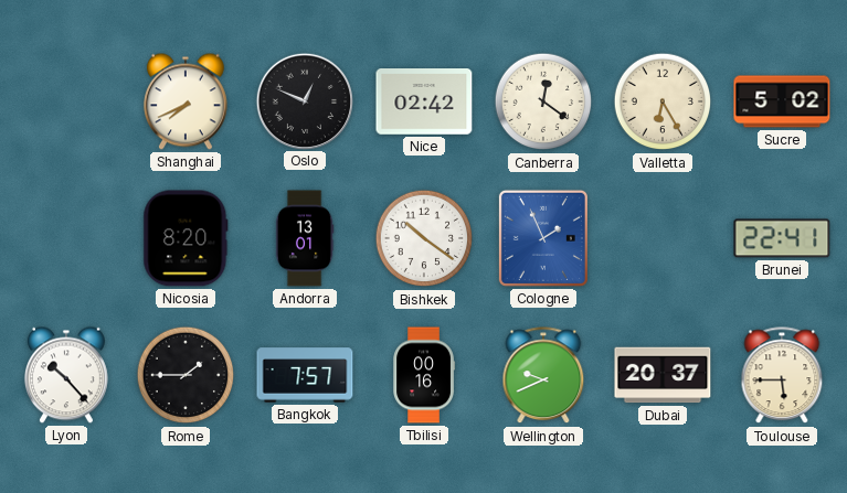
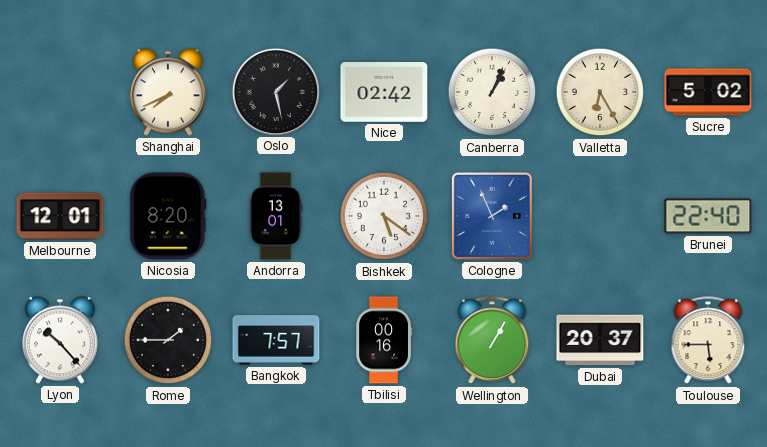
Oslo: 12:49 -> 1:28 (275, 91)
Canberra: 12:21 -> 1:04 (492, 92)
Melbourne: none -> 12:01 (60, 216)
Bishkek: 10:21 -> 5:21 (384, 216)
Brunei: 22:41 -> 22:40 (708, 216)
Wellington: 9:41 -> 1:05 (492, 341)
